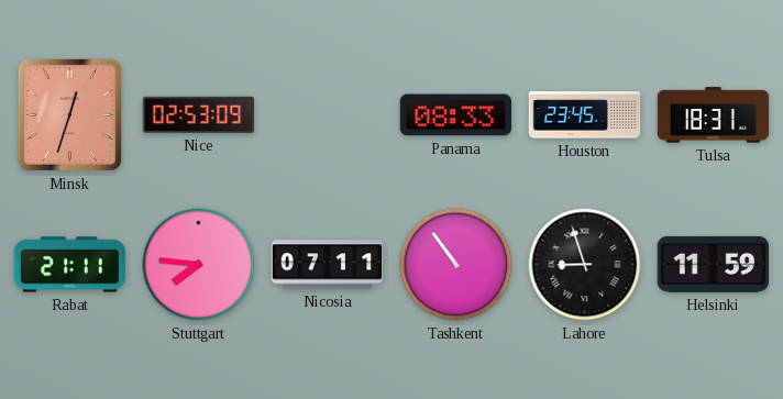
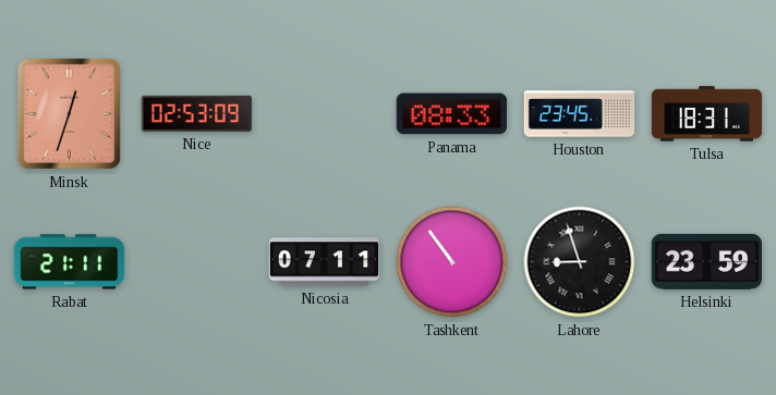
Stuttgart: 7:46 -> none (199, 265)
Helsinki: 11:59 -> 23:59 (706, 261)
